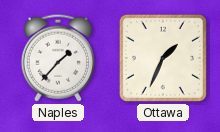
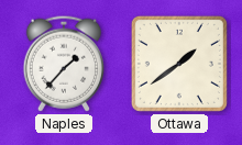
Ottawa: 1:34 -> 1:39 (179, 64)
